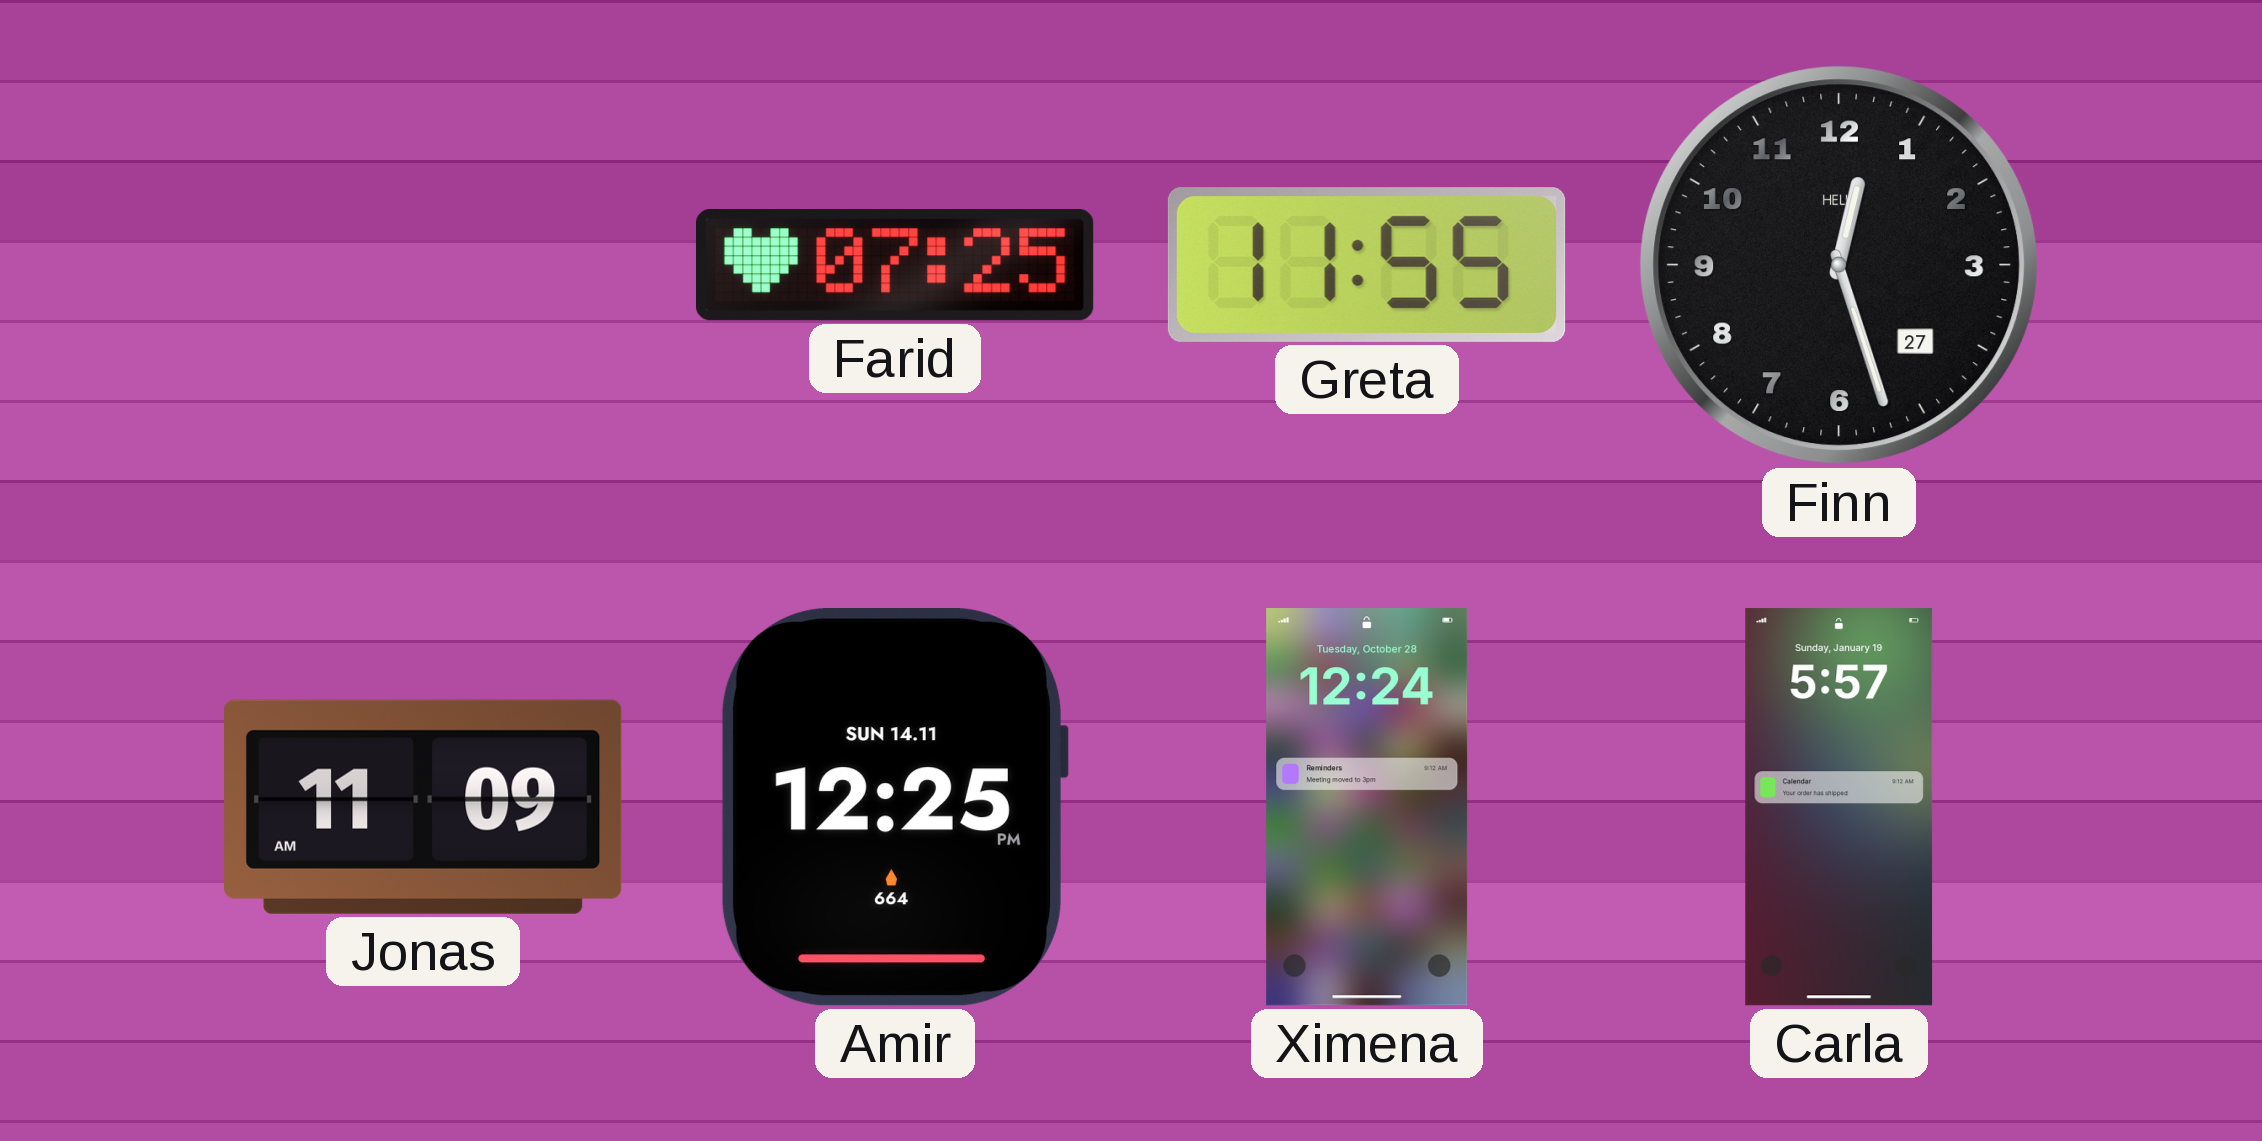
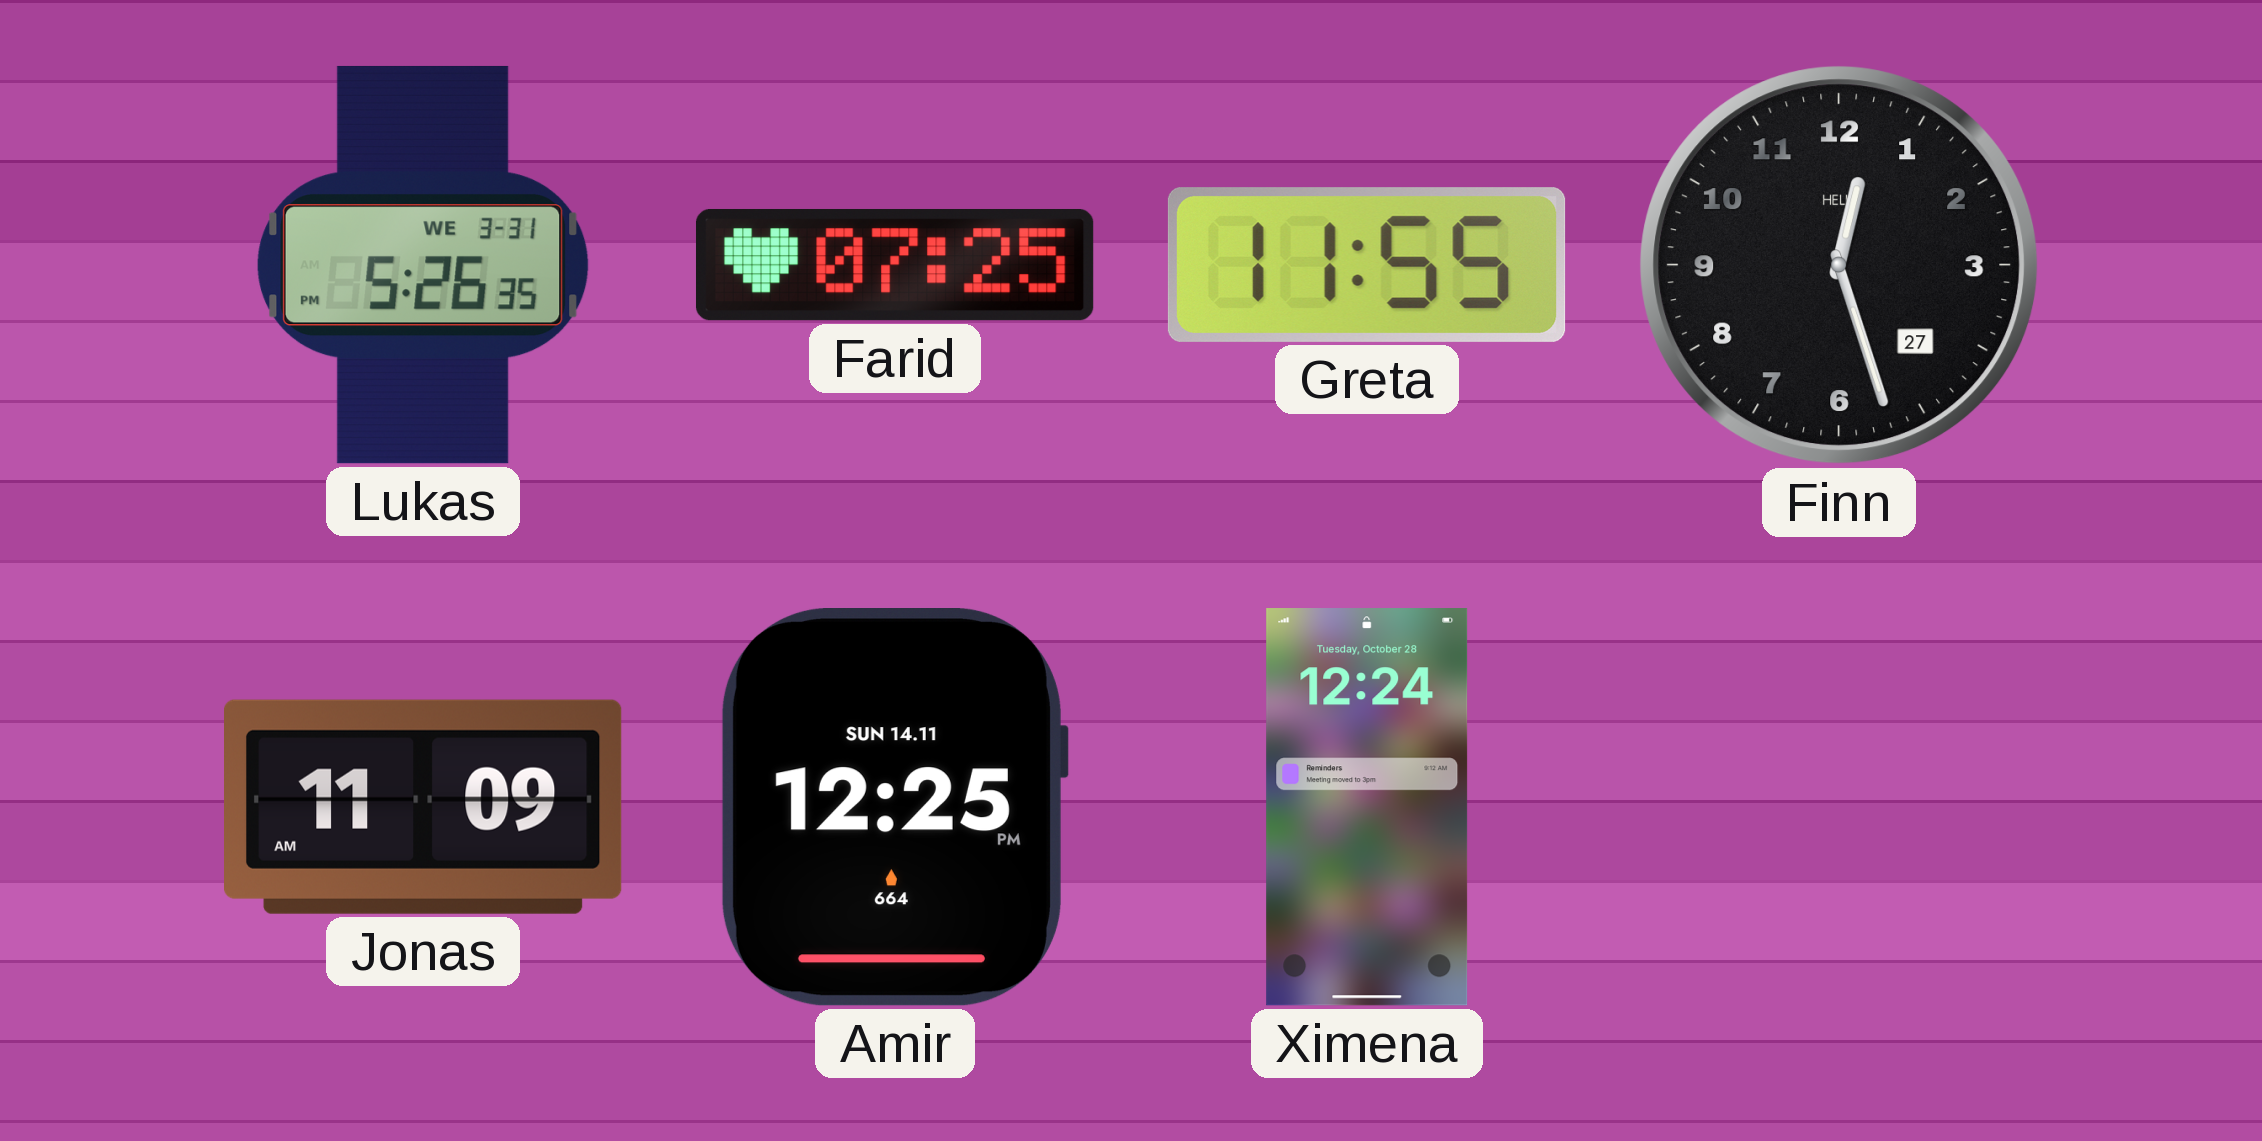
Lukas: none -> 5:26 (423, 265)
Carla: 5:57 -> none (1839, 807)
